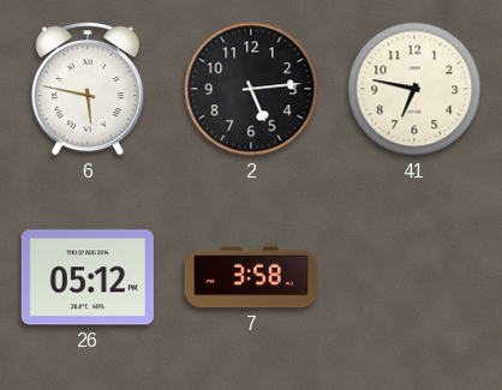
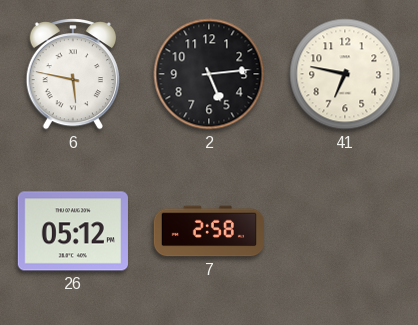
7: 3:58 -> 2:58 (208, 231)
